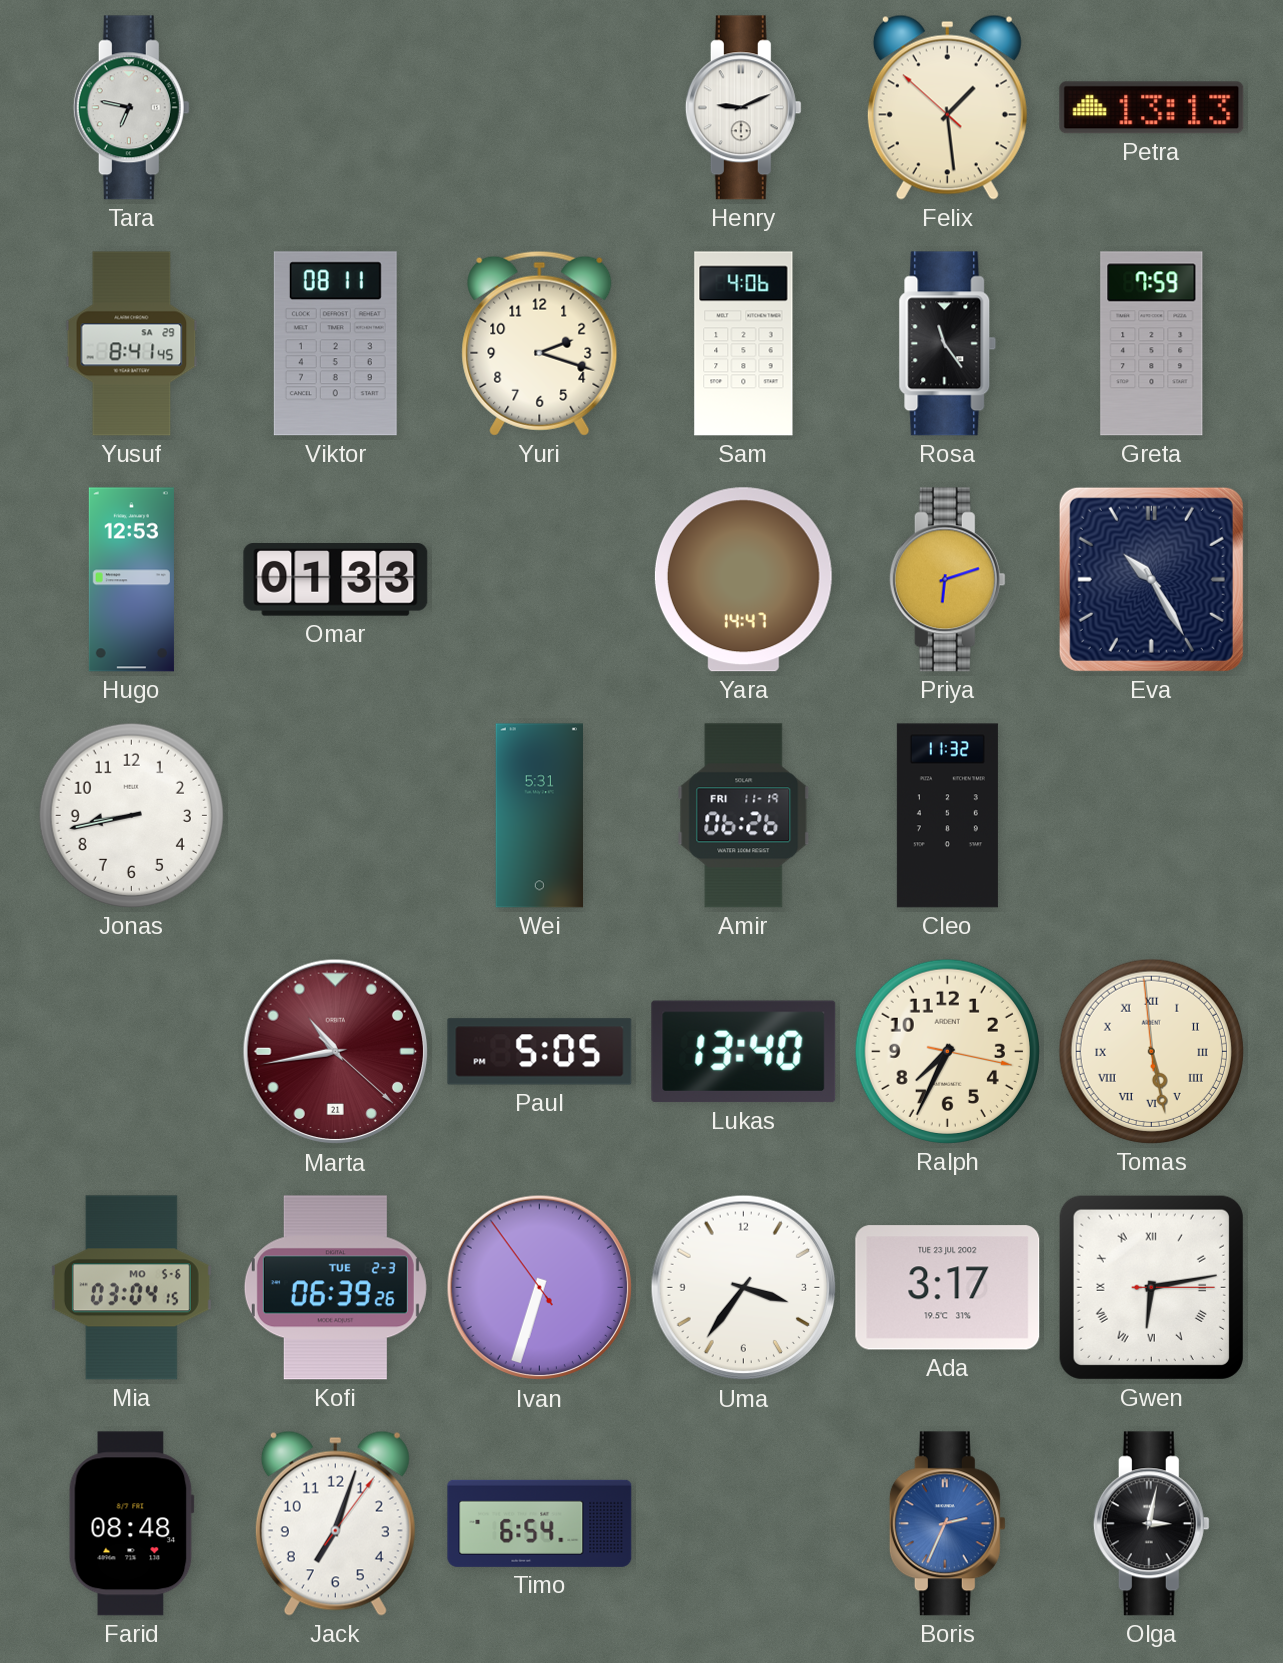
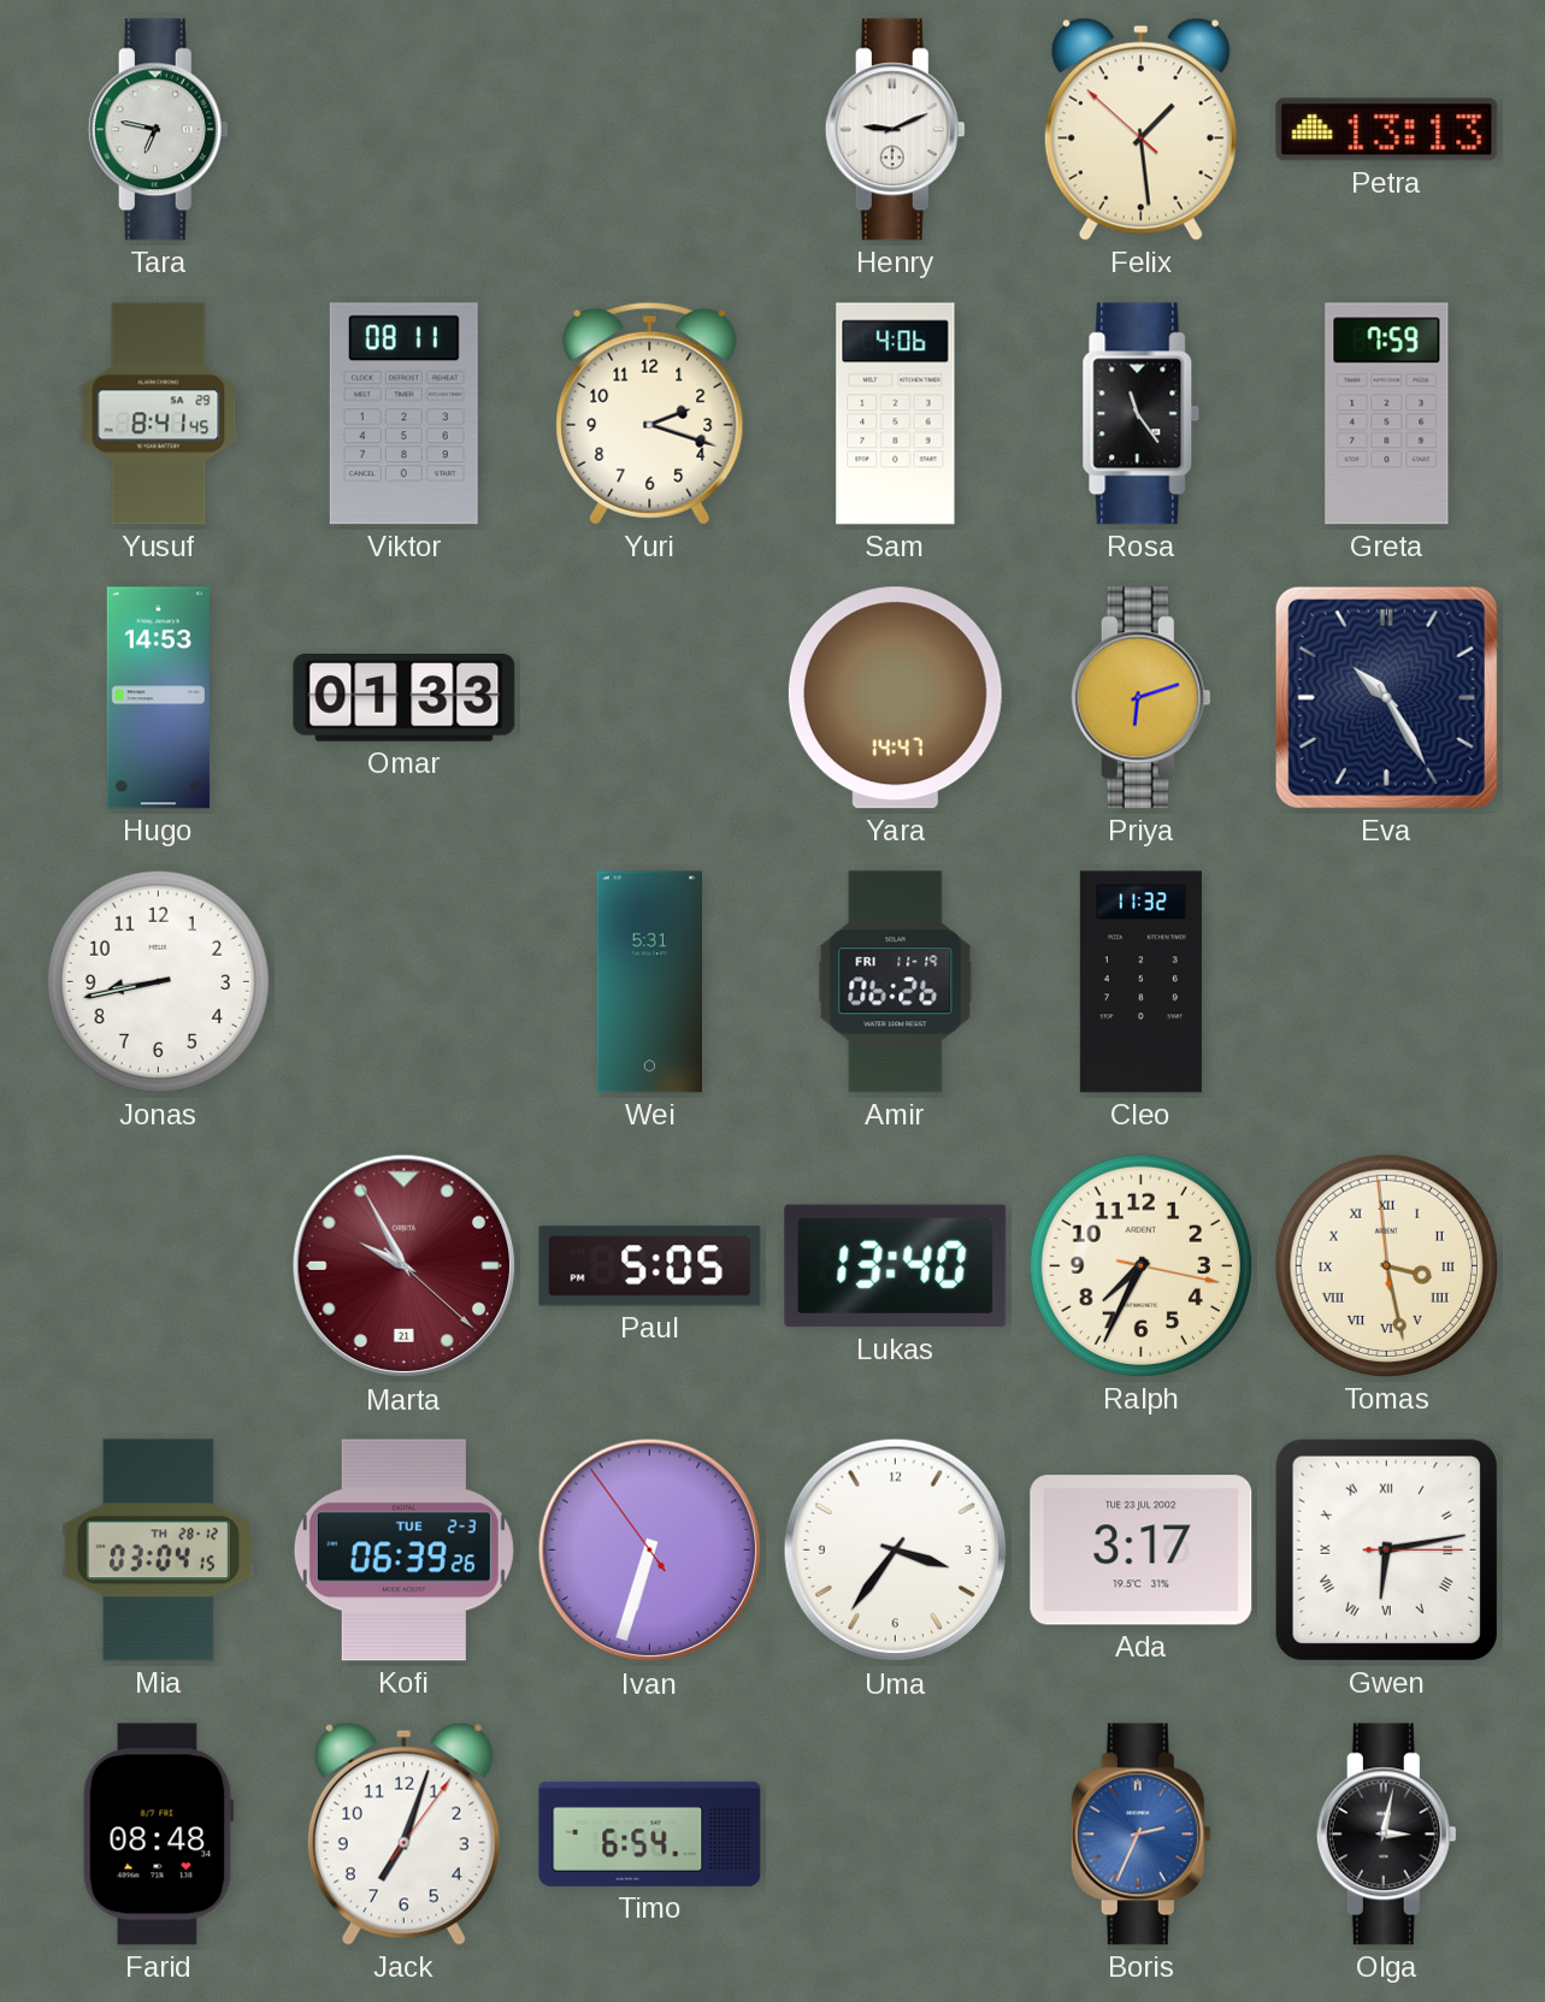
Hugo: 12:53 -> 14:53 (158, 698)
Marta: 10:43 -> 9:55 (405, 1266)
Tomas: 5:27 -> 3:27 (1386, 1265)
Mia date: MO 5-6 -> TH 28-12 (158, 1551)
